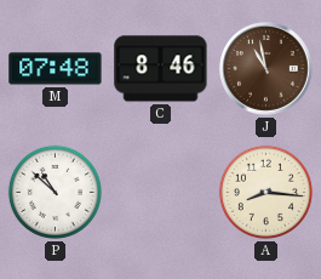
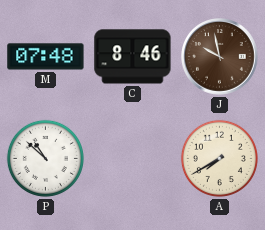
J: 10:58 -> 9:58 (220, 57)
A: 8:16 -> 7:40 (219, 158)
